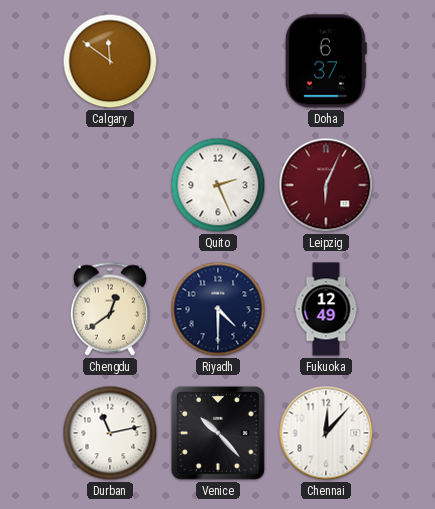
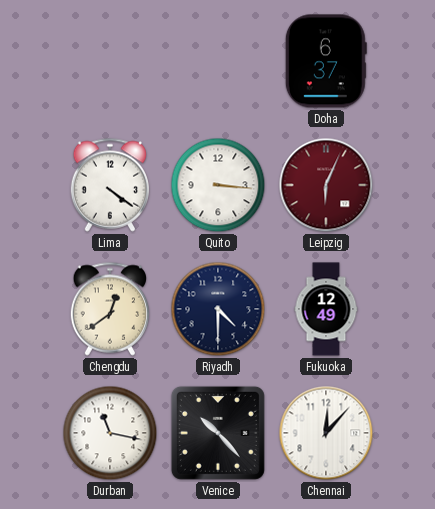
Calgary: 11:51 -> none (110, 61)
Lima: none -> 4:21 (110, 185)
Quito: 2:26 -> 3:16 (218, 185)
Durban: 11:13 -> 11:17 (110, 433)
